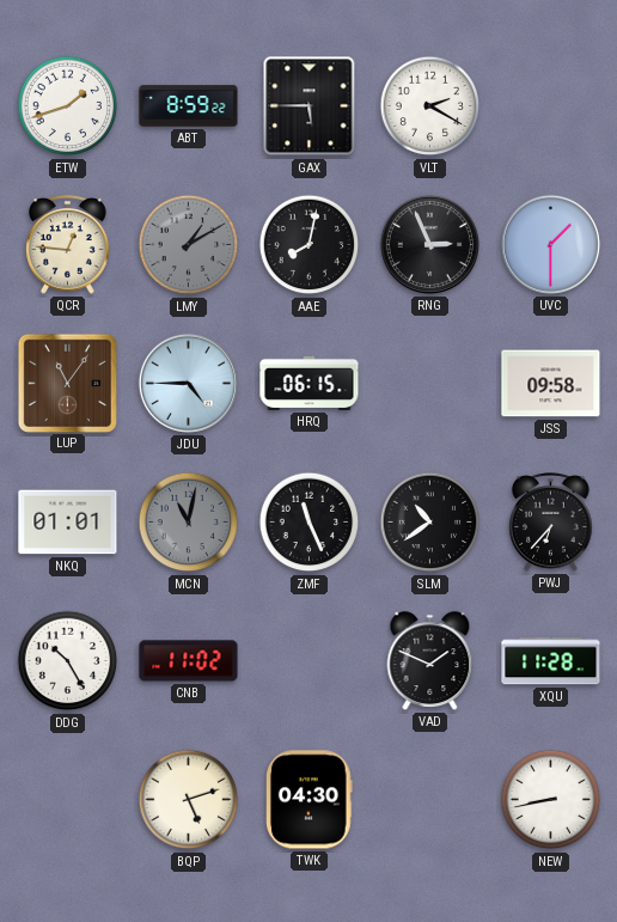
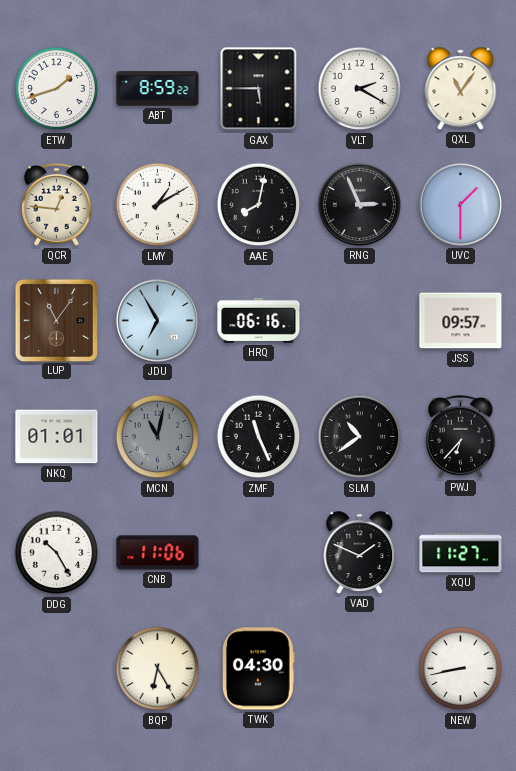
QXL: none -> 11:06 (461, 89)
LMY dial: grey -> white (158, 205)
JDU: 4:45 -> 6:55 (157, 320)
HRQ: 06:15 -> 06:16 (259, 320)
JSS: 09:58 -> 09:57 (461, 321)
CNB: 11:02 -> 11:06 (158, 553)
XQU: 11:28 -> 11:27 (461, 553)
BQP: 5:12 -> 6:25 (158, 669)
